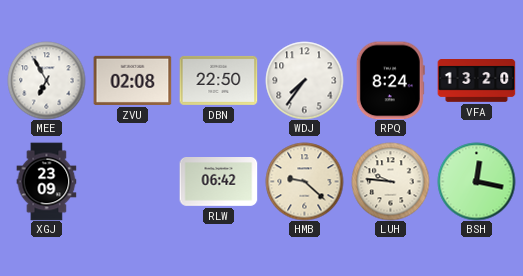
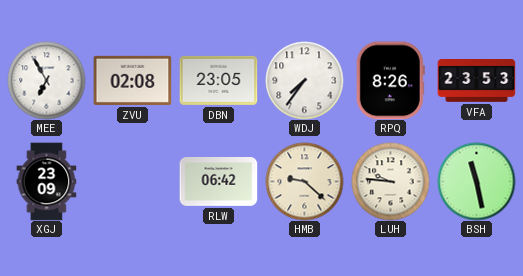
DBN: 22:50 -> 23:05 (218, 80)
RPQ: 8:24 -> 8:26 (390, 80)
VFA: 13:20 -> 23:53 (476, 81)
BSH: 12:17 -> 11:28 (476, 181)
